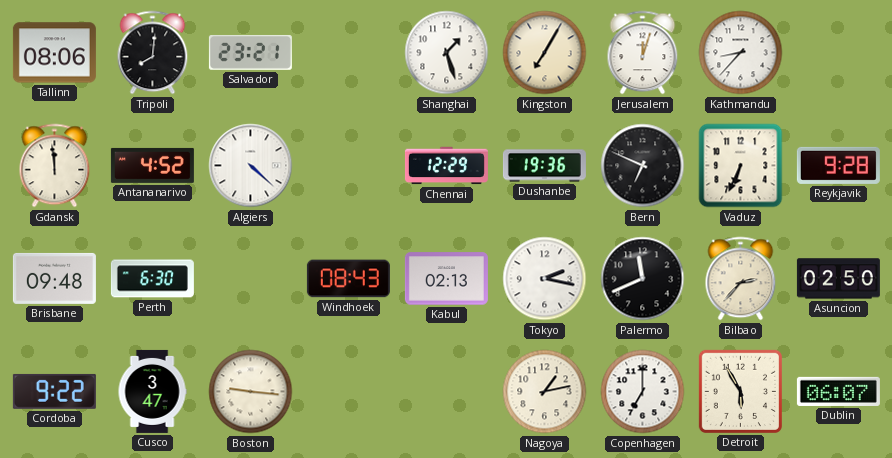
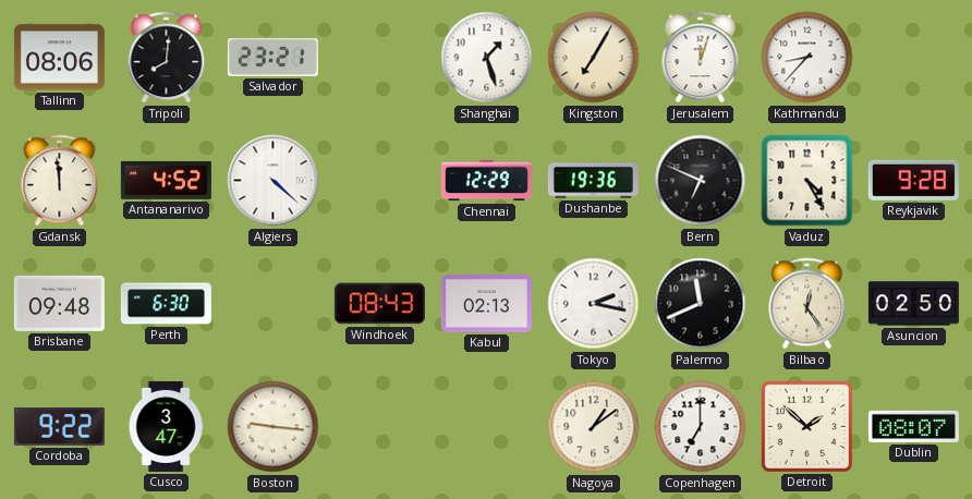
Vaduz: 6:34 -> 4:25 (807, 181)
Bilbao: 2:37 -> 12:24 (807, 304)
Nagoya: 1:13 -> 1:09 (594, 427)
Detroit: 5:55 -> 1:52 (806, 426)
Dublin: 06:07 -> 08:07 (913, 426)
